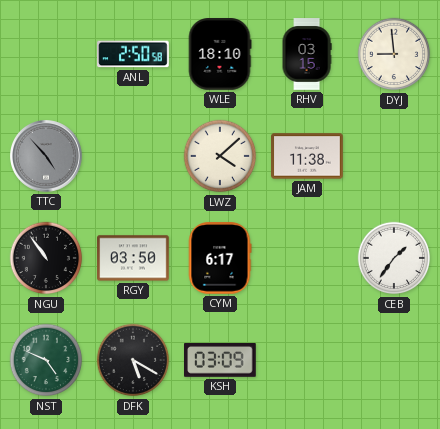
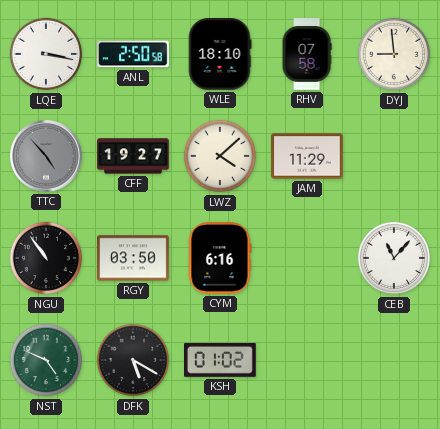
LQE: none -> 3:17 (46, 54)
RHV: 03:15 -> 07:58 (307, 54)
CFF: none -> 19:27 (133, 156)
JAM: 11:38 -> 11:29 (307, 156)
CYM: 6:17 -> 6:16 (220, 258)
CEB: 1:36 -> 11:07 (394, 258)
KSH: 03:09 -> 01:02 (221, 360)
